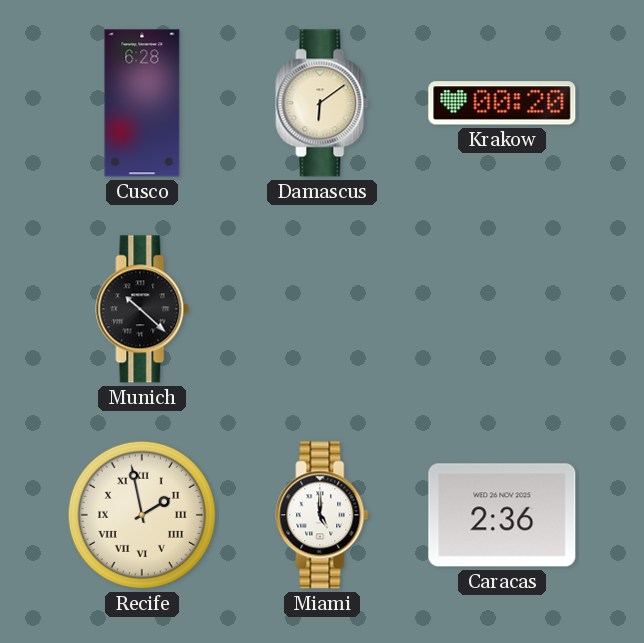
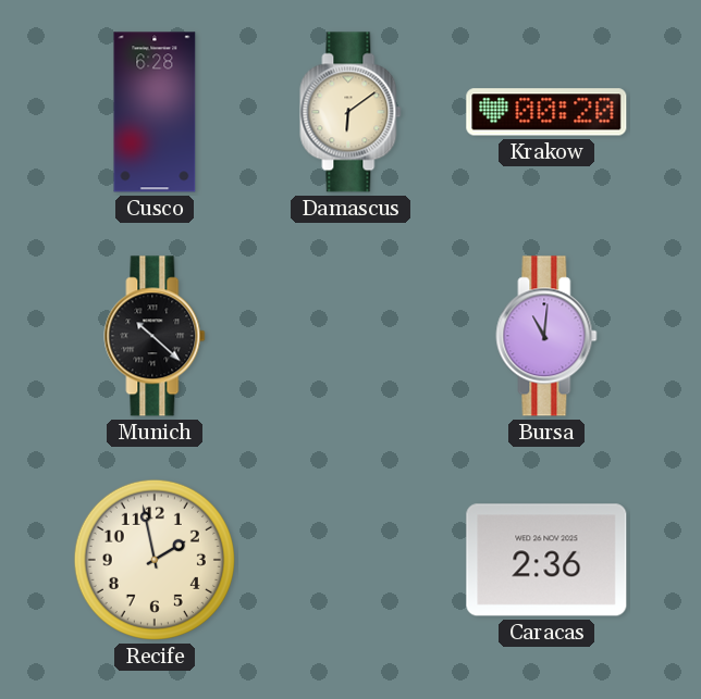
Bursa: none -> 11:01 (546, 336)
Recife numerals: Roman -> Arabic (155, 560)
Miami: 5:00 -> none (322, 515)
